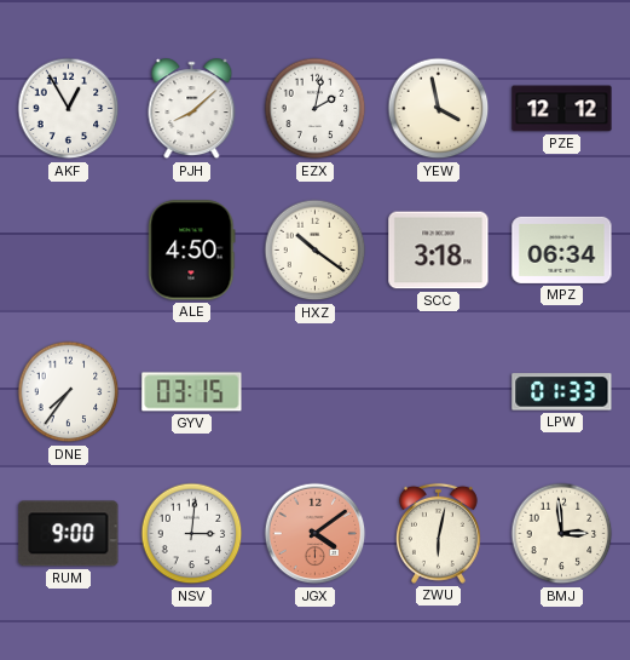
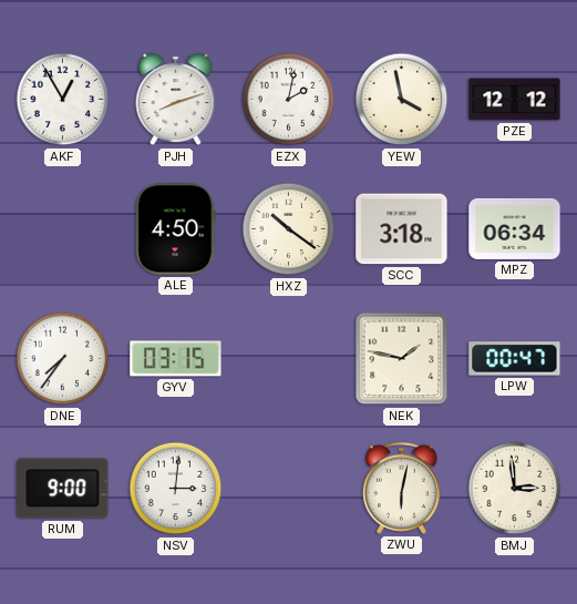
PJH: 8:08 -> 8:12 (176, 100)
NEK: none -> 1:47 (402, 359)
LPW: 01:33 -> 00:47 (515, 359)
JGX: 4:09 -> none (316, 534)
